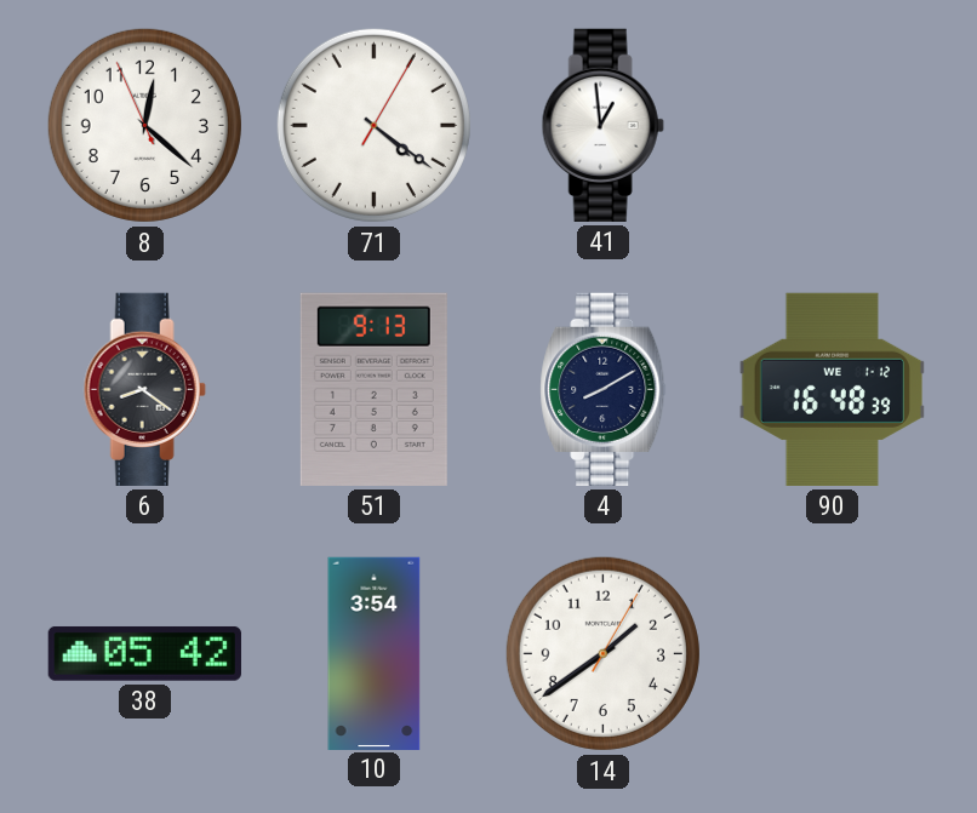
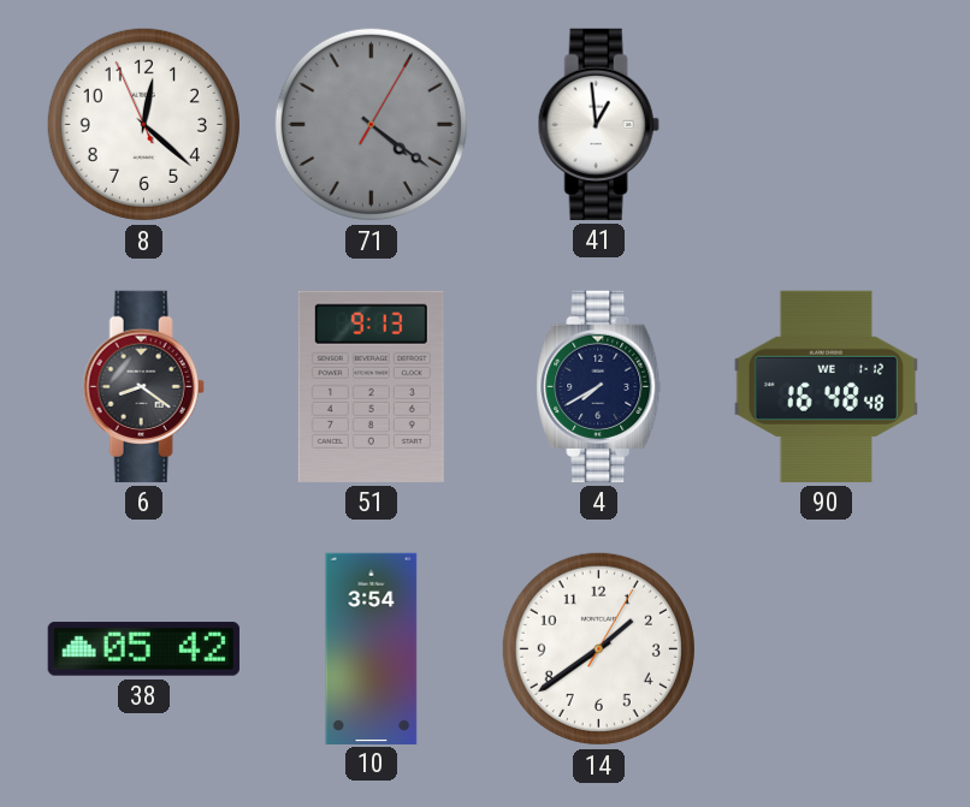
71 dial: white -> grey (371, 124)
4: 8:10 -> 7:40 (599, 386)
90: 16:48:39 -> 16:48:48 (826, 386)
